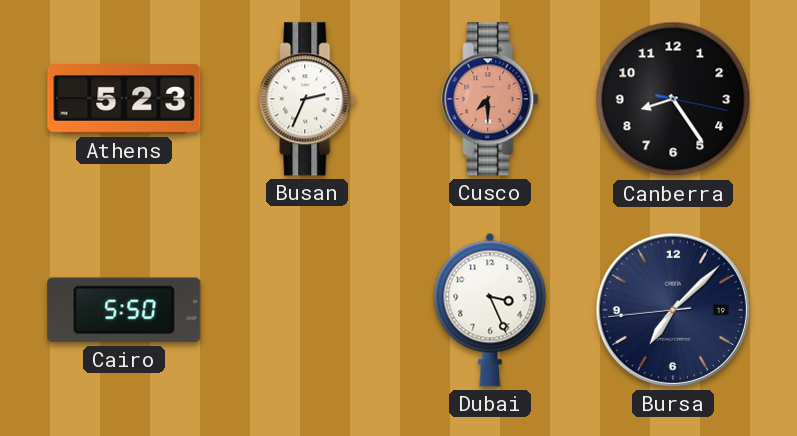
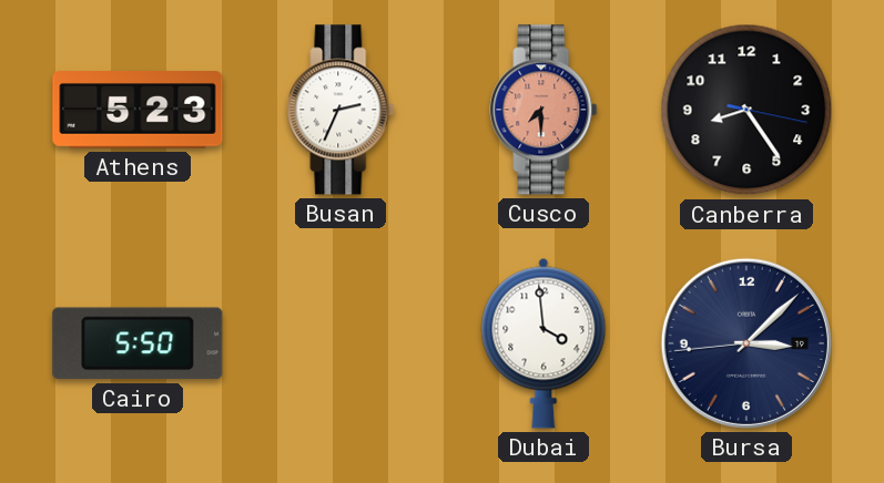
Dubai: 3:26 -> 3:59 (543, 343)
Bursa: 7:07 -> 3:07 (746, 343)
